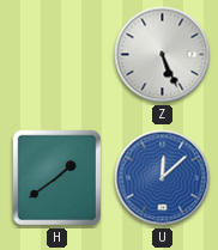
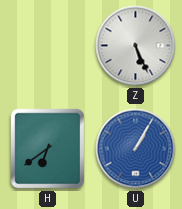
H: 1:39 -> 6:39 (48, 149)
U: 12:08 -> 1:05 (136, 149)
